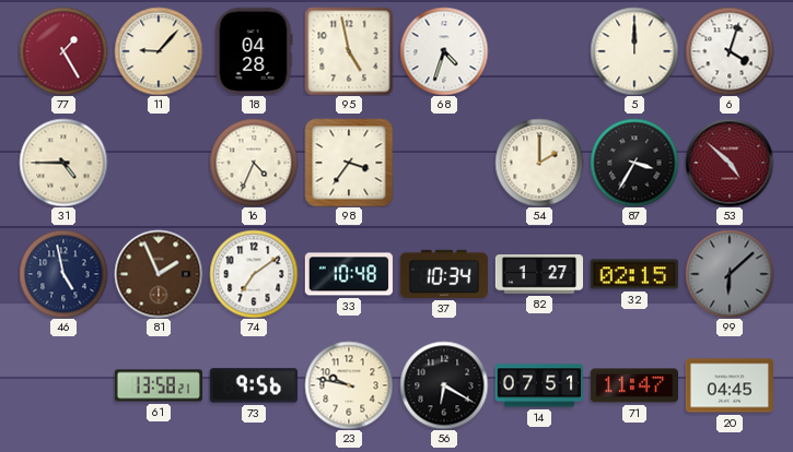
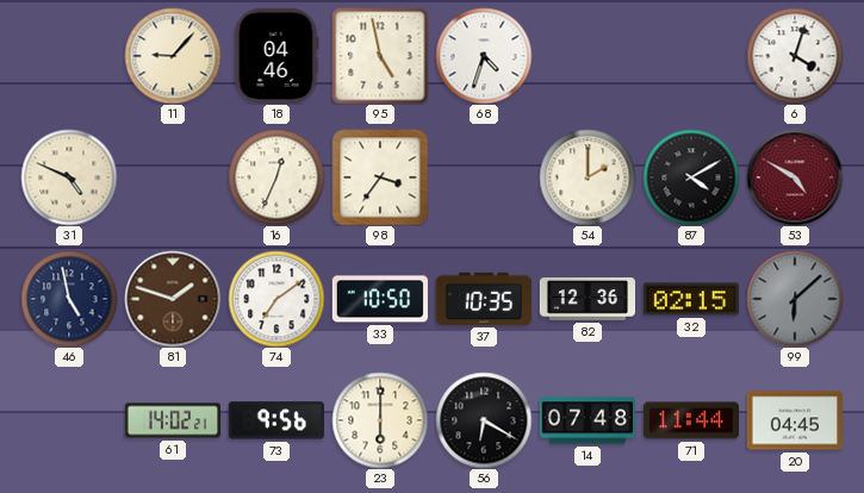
77: 1:25 -> none (63, 51)
18: 04:28 -> 04:46 (276, 56)
5: 12:00 -> none (634, 51)
31: 4:45 -> 4:49 (69, 177)
16: 4:34 -> 12:34 (276, 177)
87: 3:35 -> 4:10 (691, 177)
53: 4:52 -> 4:50 (795, 177)
81: 1:56 -> 1:48 (173, 299)
33: 10:48 -> 10:50 (380, 299)
37: 10:34 -> 10:35 (484, 299)
82: 1:27 -> 12:36 (586, 299)
61: 13:58 -> 14:02 (172, 420)
23: 9:47 -> 6:00 (380, 420)
14: 07:51 -> 07:48 (586, 420)
71: 11:47 -> 11:44 (690, 420)
